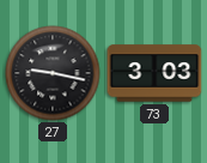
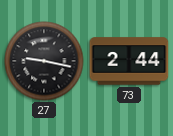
73: 3:03 -> 2:44 (129, 61)
